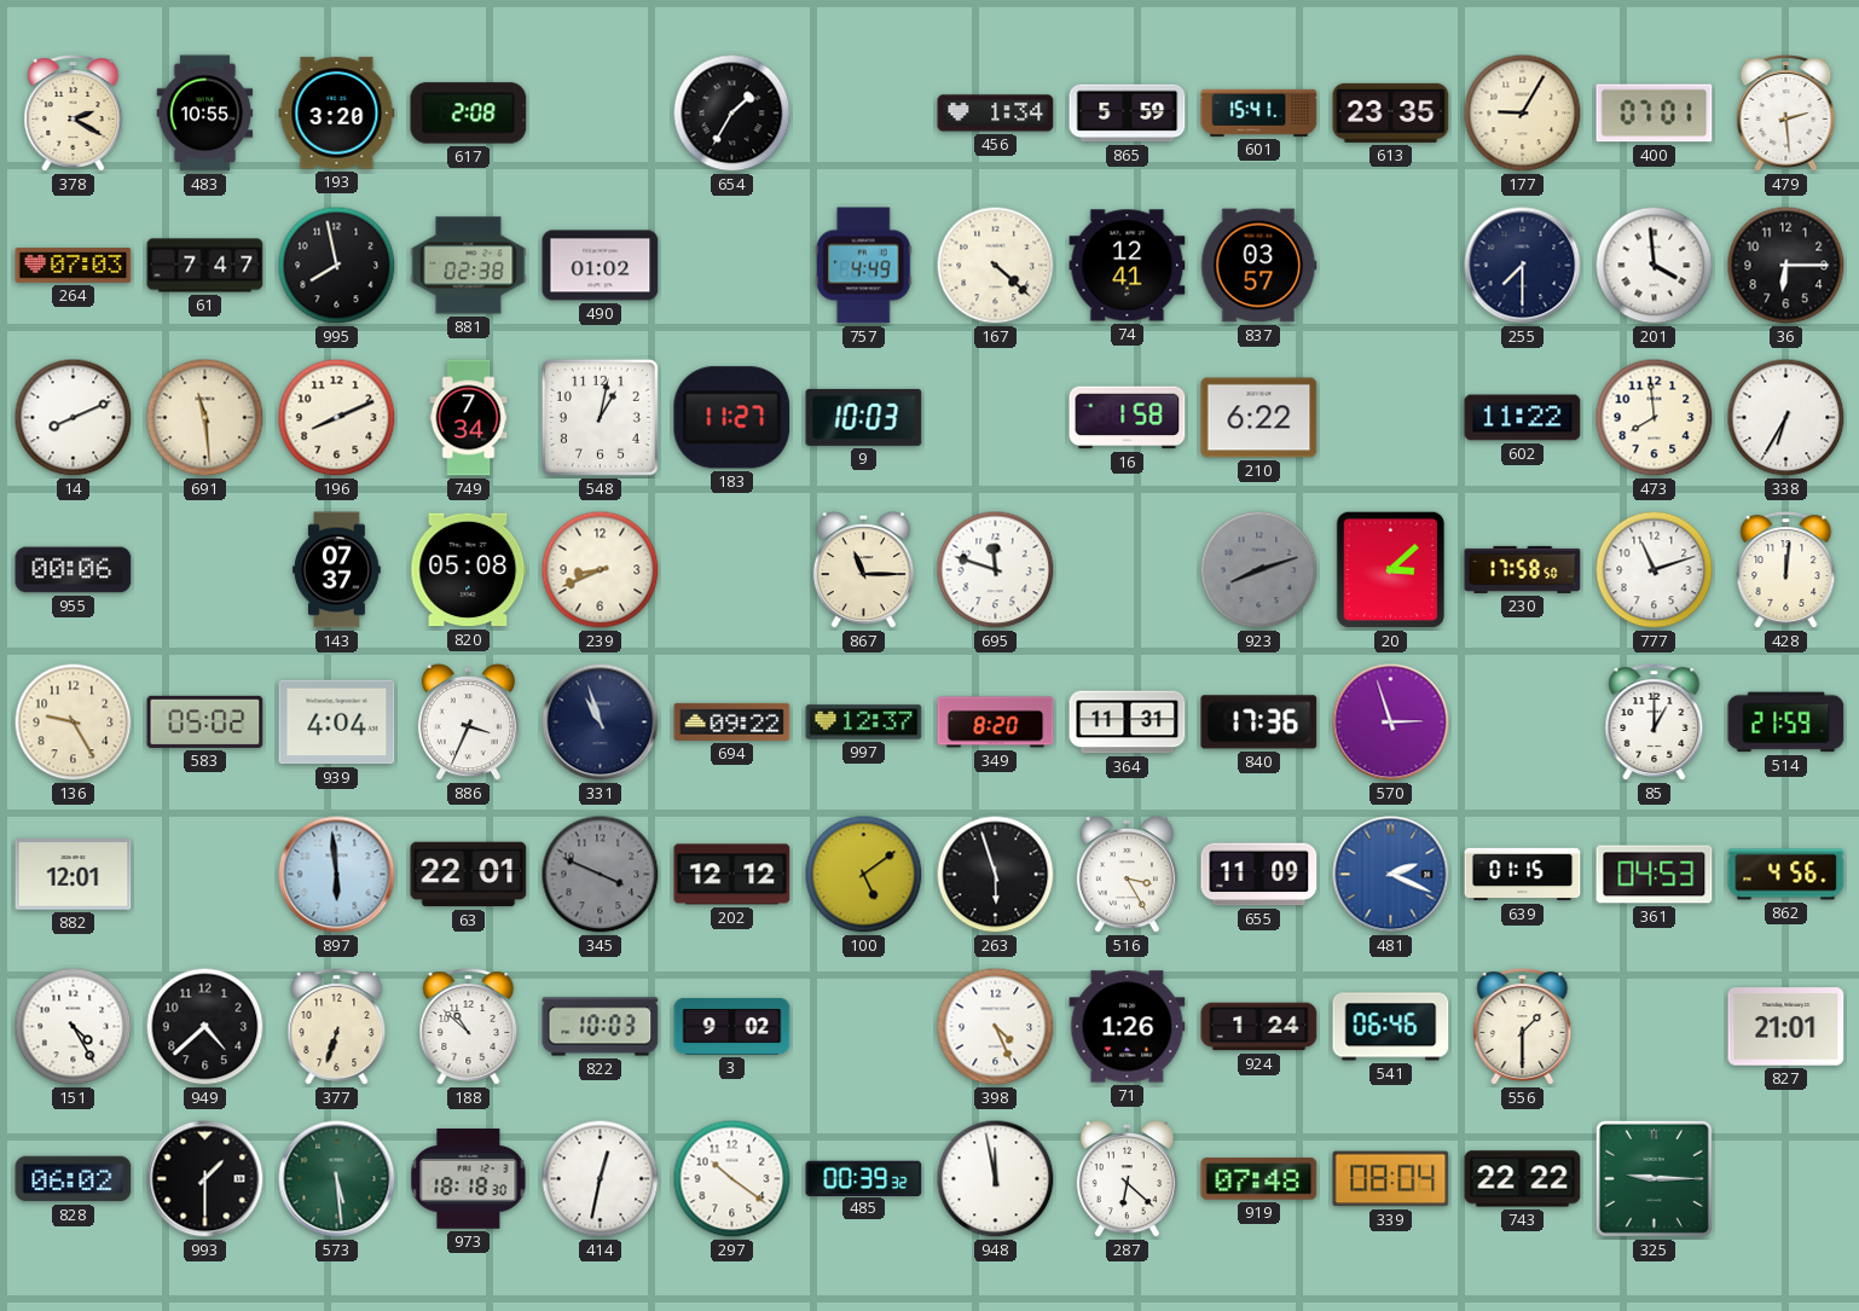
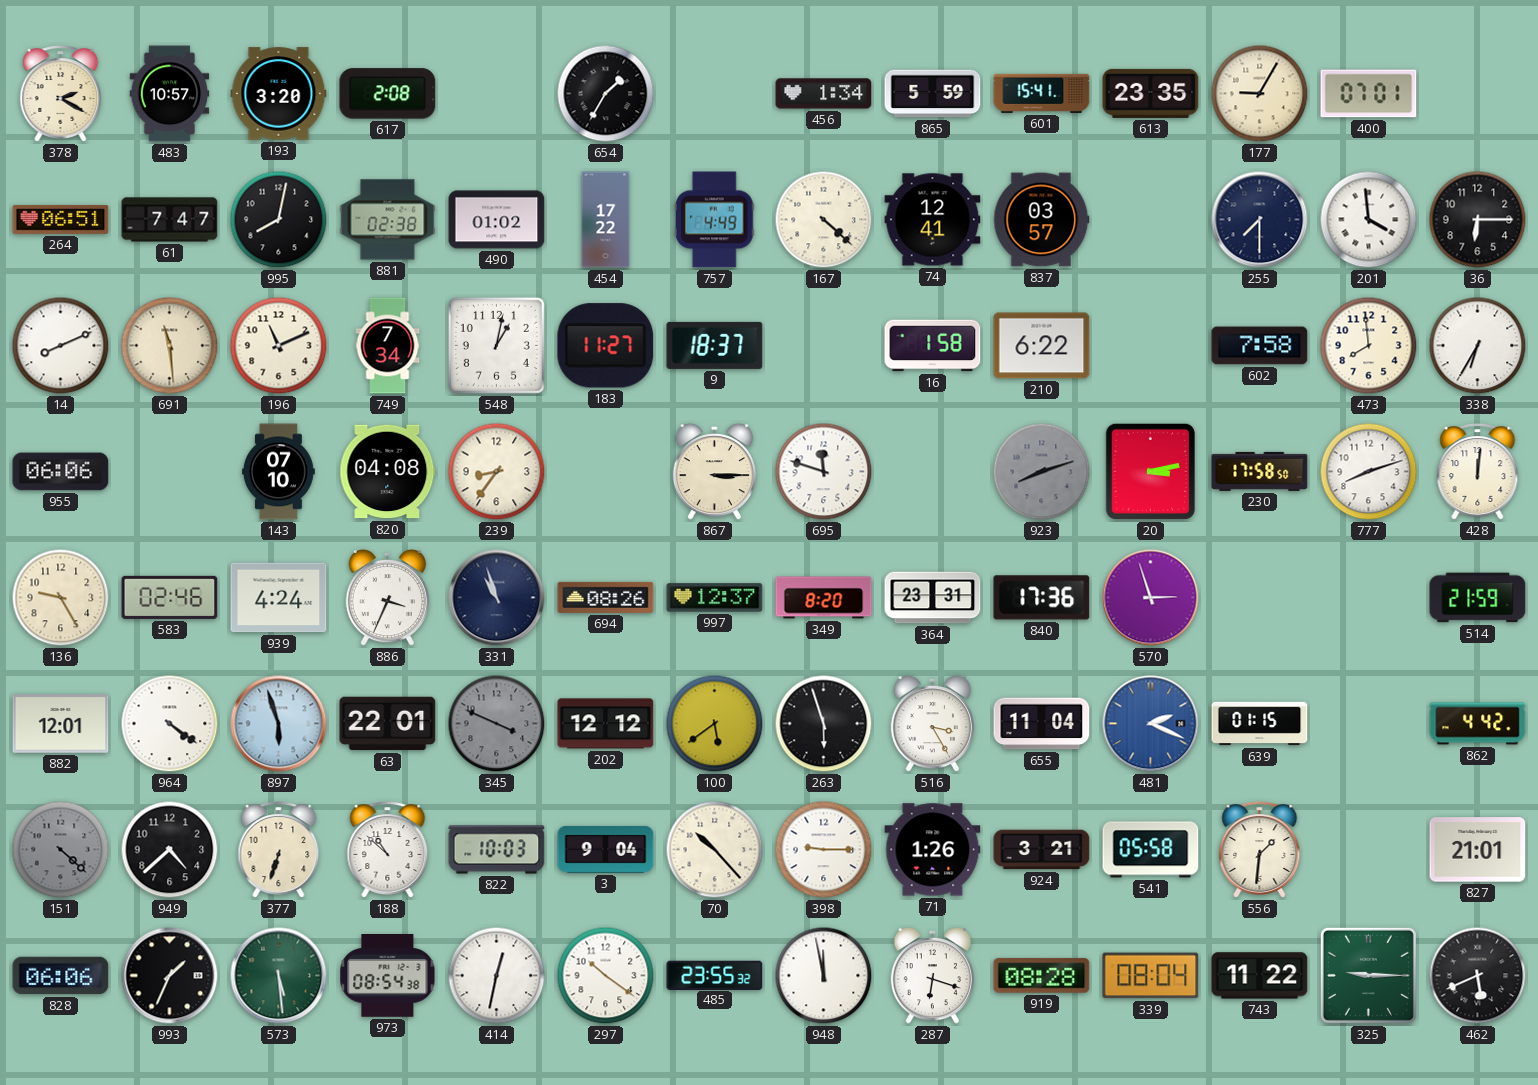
483: 10:55 -> 10:57 (170, 94)
479: 2:29 -> none (1786, 114)
264: 07:03 -> 06:51 (61, 219)
995: 7:58 -> 8:02 (279, 220)
454: none -> 17:22 (606, 220)
196: 8:11 -> 11:11 (279, 346)
9: 10:03 -> 18:37 (715, 345)
602: 11:22 -> 7:58 (1260, 346)
955: 00:06 -> 06:06 (61, 472)
143: 07:37 -> 07:10 (279, 472)
820: 05:08 -> 04:08 (388, 472)
239: 8:41 -> 8:36 (497, 472)
867: 11:15 -> 3:15 (714, 472)
20: 3:08 -> 3:13 (1150, 471)
777: 11:12 -> 8:12 (1369, 472)
583: 05:02 -> 02:46 (170, 597)
939: 4:04 -> 4:24 (279, 598)
694: 09:22 -> 08:26 (606, 597)
364: 11:31 -> 23:31 (933, 598)
85: 1:00 -> none (1655, 723)
964: none -> 4:21 (170, 724)
897: 5:59 -> 5:57 (279, 724)
100: 5:09 -> 5:39 (715, 724)
655: 11:09 -> 11:04 (1042, 724)
361: 04:53 -> none (1655, 875)
862: 4:56 -> 4:42 (1478, 724)
151: 4:25 -> 4:22 (61, 850)
151 dial: white -> grey (61, 850)
3: 9:02 -> 9:04 (606, 849)
70: none -> 10:23 (715, 850)
398: 4:26 -> 9:15 (824, 850)
924: 1:24 -> 3:21 (1042, 850)
541: 06:46 -> 05:58 (1151, 850)
556: 1:30 -> 1:31 (1260, 850)
828: 06:02 -> 06:06 (61, 976)
993: 1:30 -> 1:34 (170, 976)
973: 18:18 -> 08:54 (388, 976)
485: 00:39 -> 23:55 (715, 975)
287: 6:22 -> 6:18 (932, 976)
919: 07:48 -> 08:28 (1042, 976)
743: 22:22 -> 11:22 (1260, 976)
462: none -> 5:41 (1478, 976)
